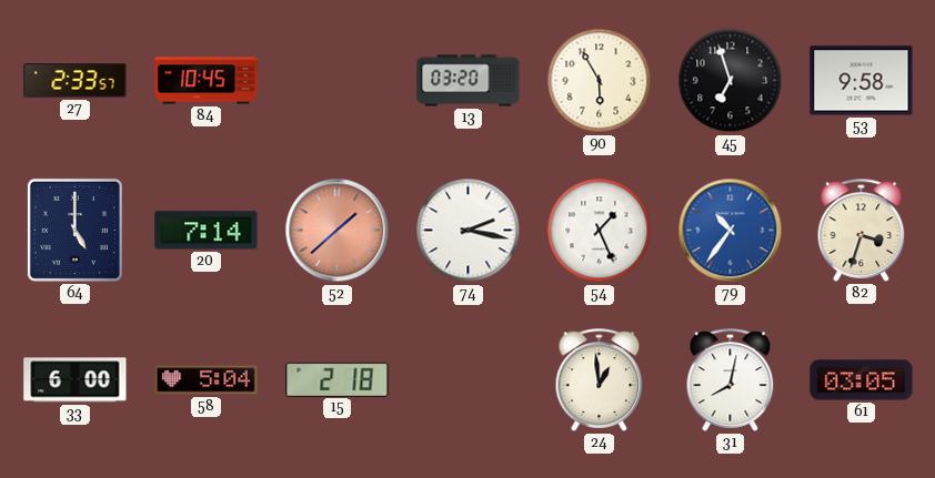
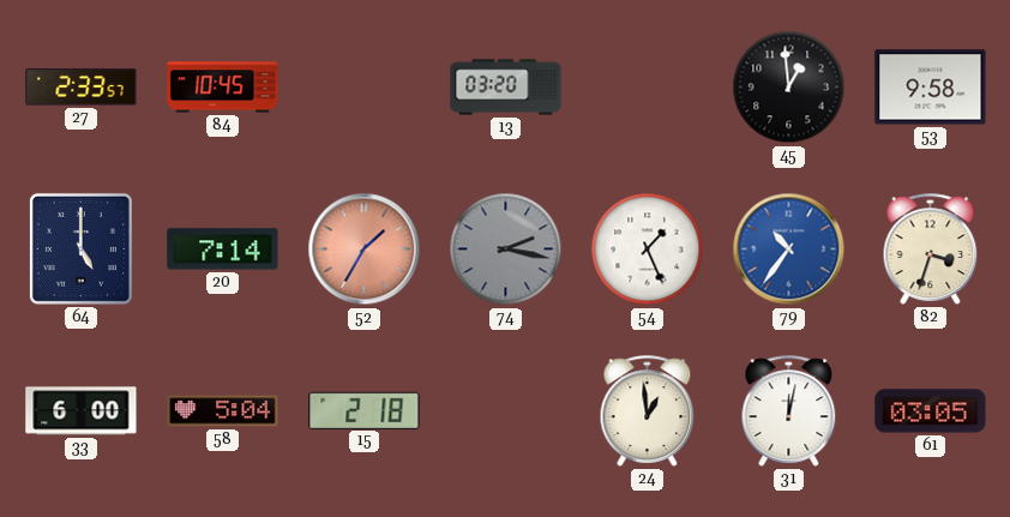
90: 5:55 -> none (600, 81)
45: 6:57 -> 12:59 (789, 88)
52: 1:38 -> 1:35 (365, 250)
74 dial: white -> grey (506, 250)
31: 8:02 -> 12:02 (789, 410)
